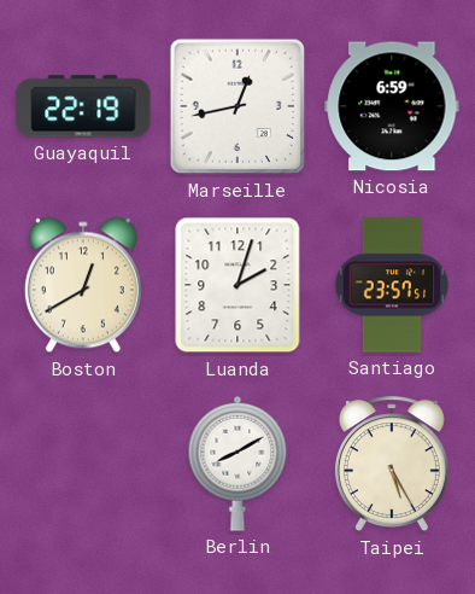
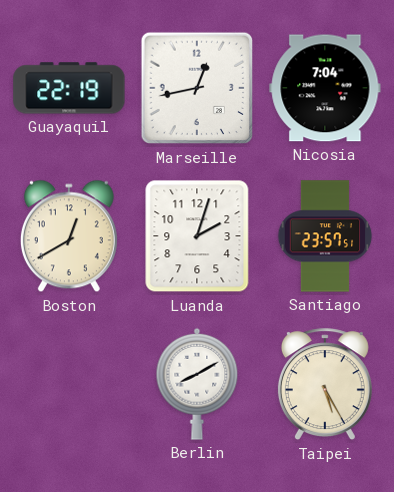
Nicosia: 6:59 -> 7:04 (325, 88)
